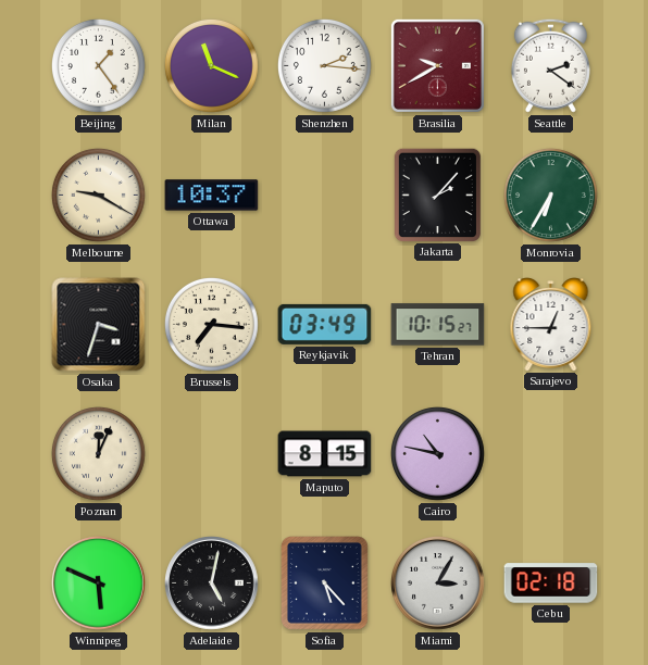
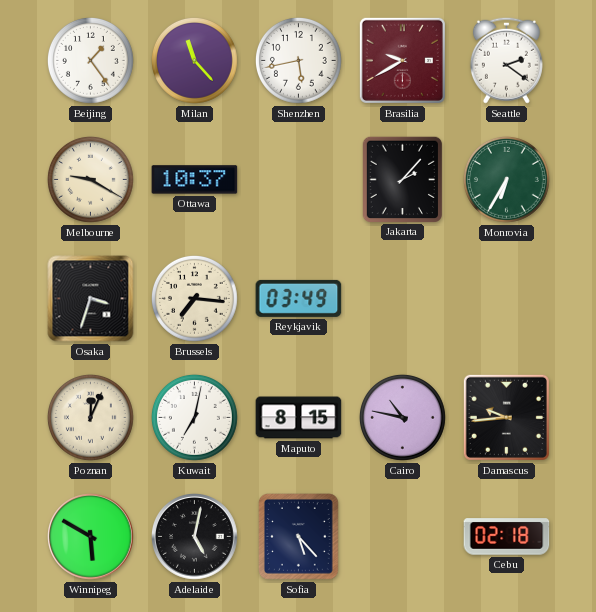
Milan: 11:19 -> 11:23 (194, 60)
Shenzhen: 2:16 -> 5:43 (298, 60)
Tehran: 10:15 -> none (438, 325)
Sarajevo: 12:45 -> none (551, 325)
Kuwait: none -> 7:02 (194, 417)
Damascus: none -> 9:44 (506, 417)
Winnipeg: 5:49 -> 5:50 (91, 537)
Miami: 3:05 -> none (438, 584)
